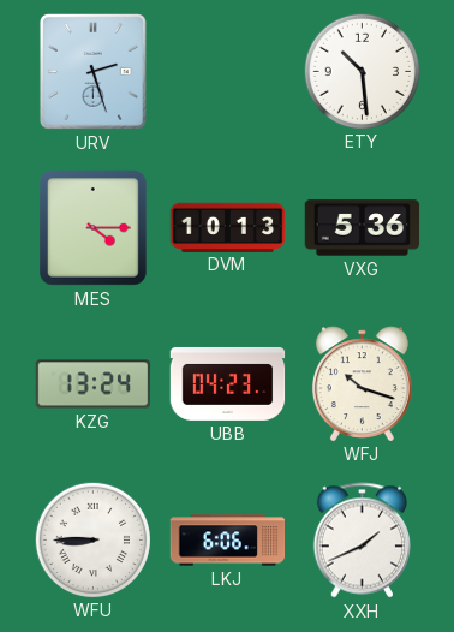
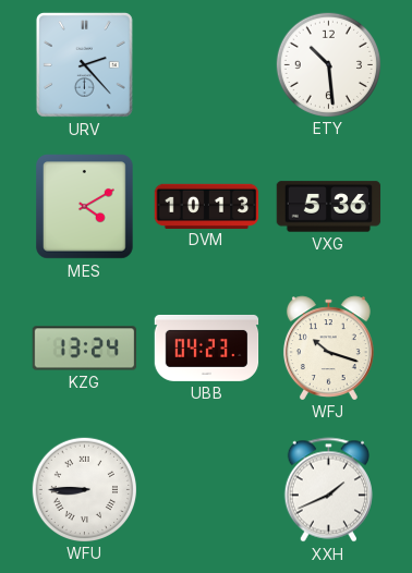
URV: 2:27 -> 2:23 (84, 65)
MES: 4:15 -> 4:10 (85, 207)
LKJ: 6:06 -> none (228, 541)
